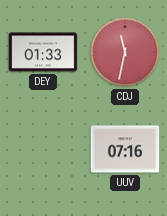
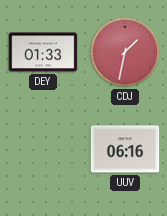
CDJ: 11:32 -> 1:32 (125, 52)
UUV: 07:16 -> 06:16 (125, 149)
